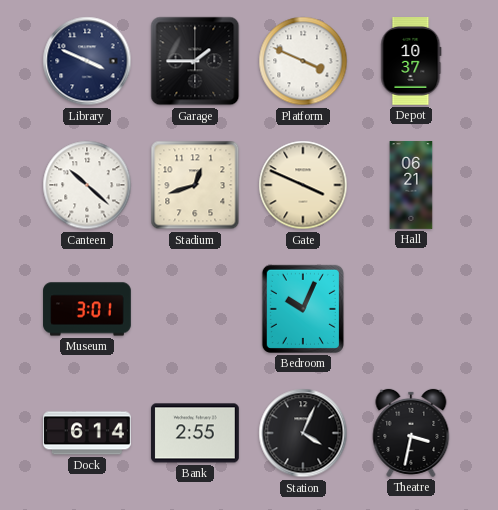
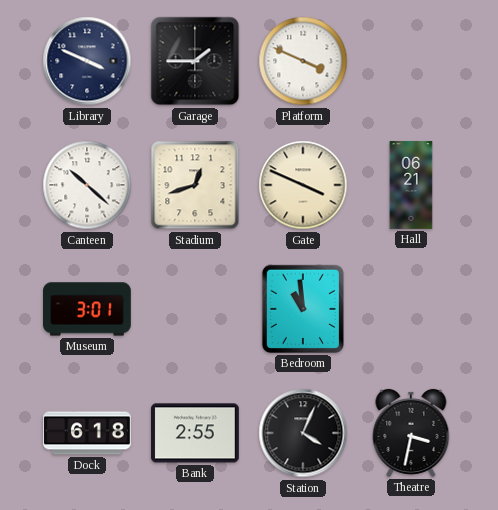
Depot: 10:37 -> none (411, 62)
Bedroom: 10:04 -> 10:59 (303, 309)
Dock: 6:14 -> 6:18 (88, 433)
